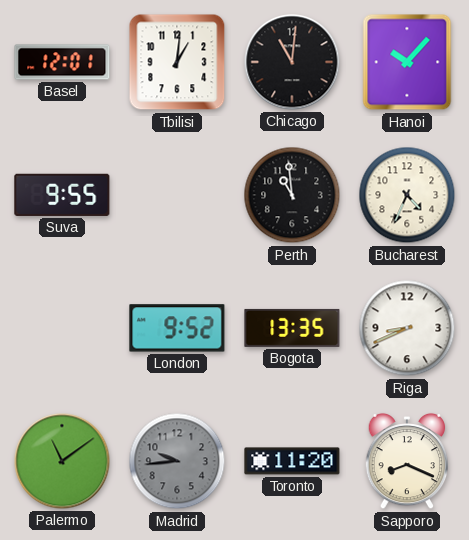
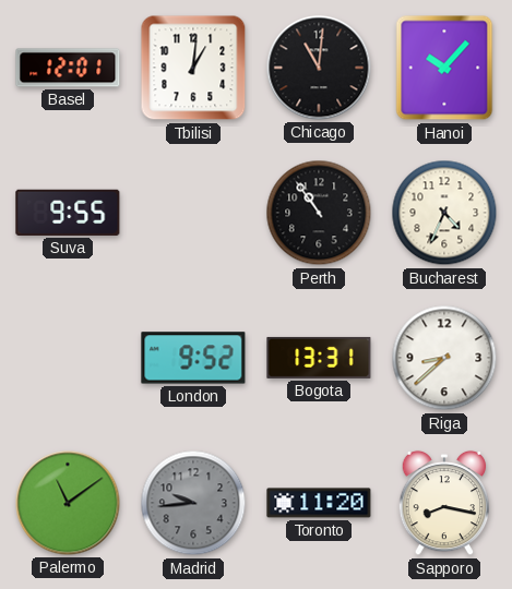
Perth: 10:59 -> 10:54 (319, 213)
Bogota: 13:35 -> 13:31 (319, 358)
Riga: 8:41 -> 8:38 (444, 358)
Sapporo: 8:19 -> 8:17 (444, 503)
